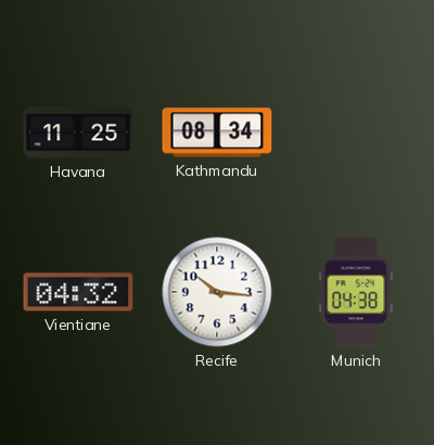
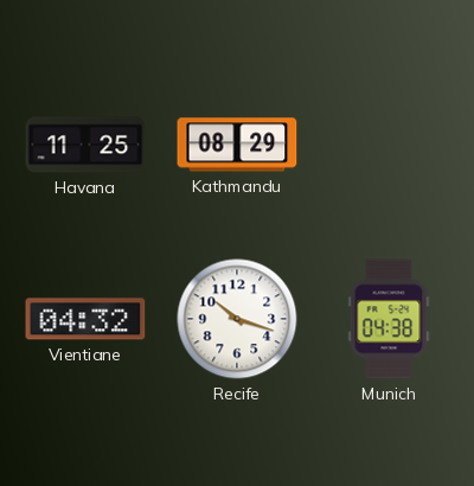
Kathmandu: 08:34 -> 08:29 (237, 145)
Recife: 10:16 -> 10:18 (237, 319)
